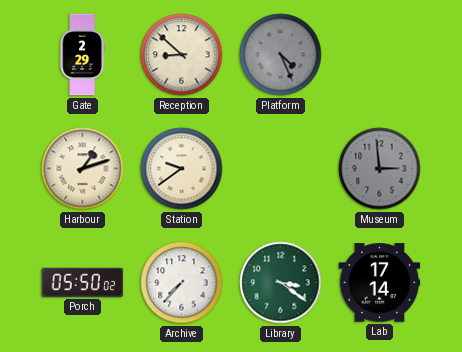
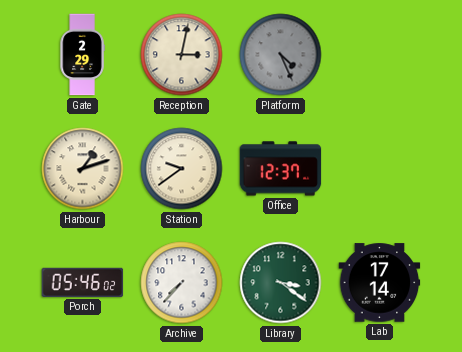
Reception: 8:52 -> 3:02 (182, 55)
Office: none -> 12:37 (281, 169)
Museum: 2:59 -> none (380, 169)
Porch: 05:50 -> 05:46 (83, 282)
